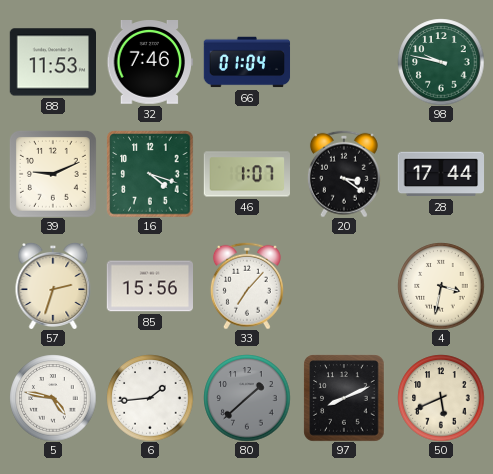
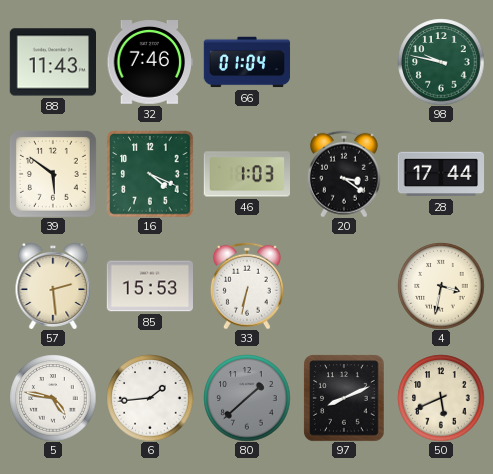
88: 11:53 -> 11:43 (52, 62)
39: 9:11 -> 5:51 (53, 174)
16: 4:18 -> 4:19 (150, 174)
46: 1:07 -> 1:03 (246, 174)
57: 2:33 -> 2:29 (53, 286)
85: 15:56 -> 15:53 (149, 286)
33: 7:07 -> 6:32 (247, 286)
